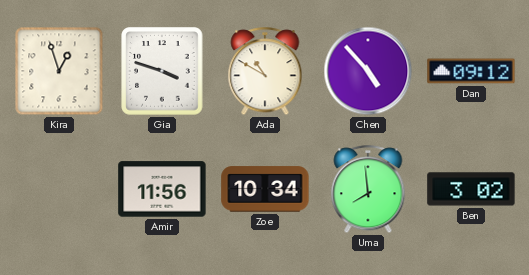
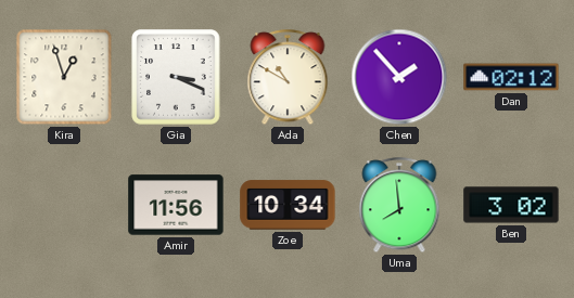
Gia: 3:48 -> 3:19 (176, 77)
Chen: 4:53 -> 1:53 (399, 77)
Dan: 09:12 -> 02:12 (511, 77)
